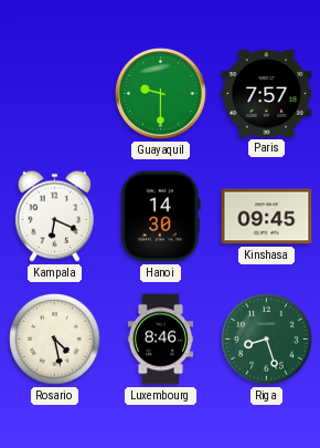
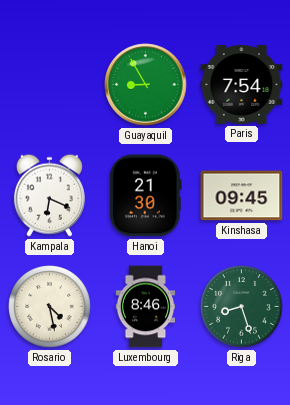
Guayaquil: 9:30 -> 8:55 (146, 85)
Paris: 7:57 -> 7:54 (242, 85)
Hanoi: 14:30 -> 21:30 (146, 196)
